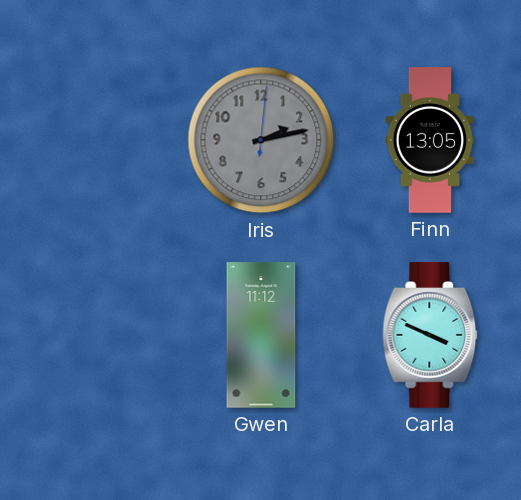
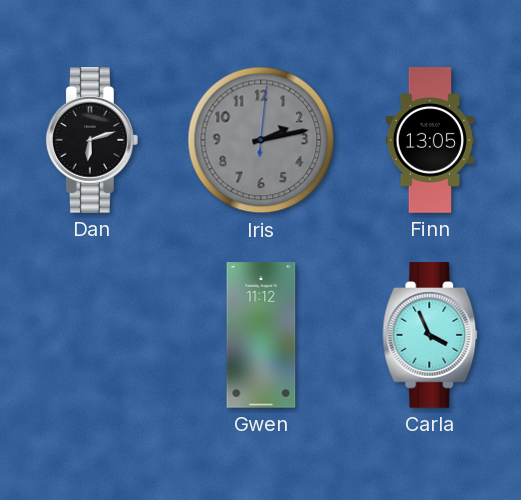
Dan: none -> 6:12 (92, 140)
Carla: 3:49 -> 3:56 (430, 335)
